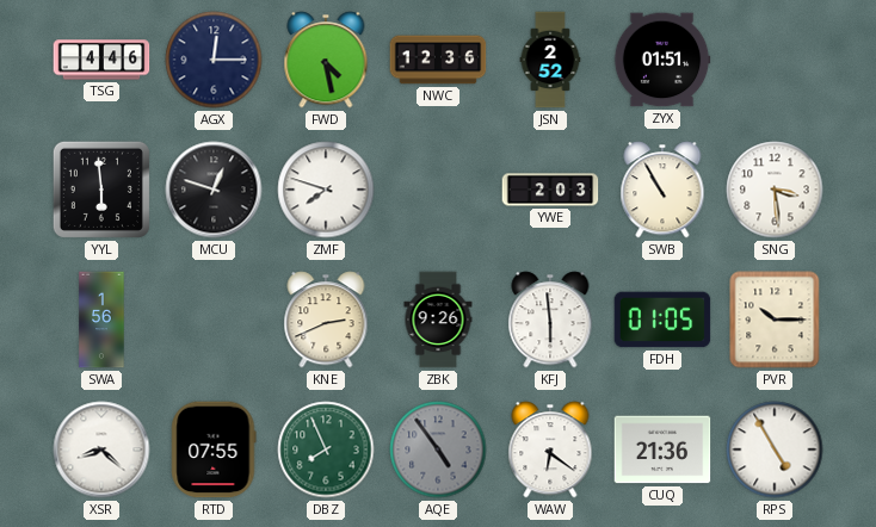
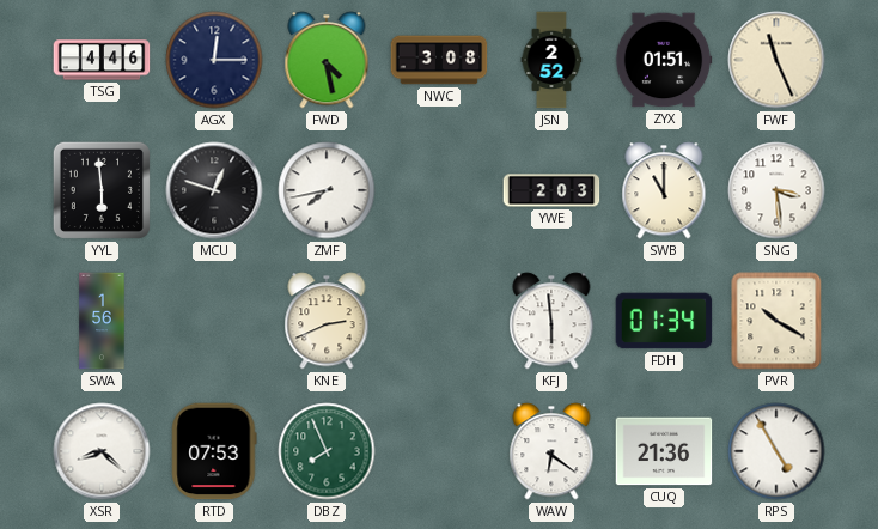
NWC: 12:36 -> 3:08 (439, 60)
FWF: none -> 11:26 (776, 60)
ZMF: 7:48 -> 7:43 (327, 190)
SWB: 10:55 -> 11:00 (664, 190)
ZBK: 9:26 -> none (438, 320)
FDH: 01:05 -> 01:34 (664, 321)
PVR: 10:15 -> 10:20 (776, 321)
RTD: 07:55 -> 07:53 (214, 451)
AQE: 4:54 -> none (438, 449)
